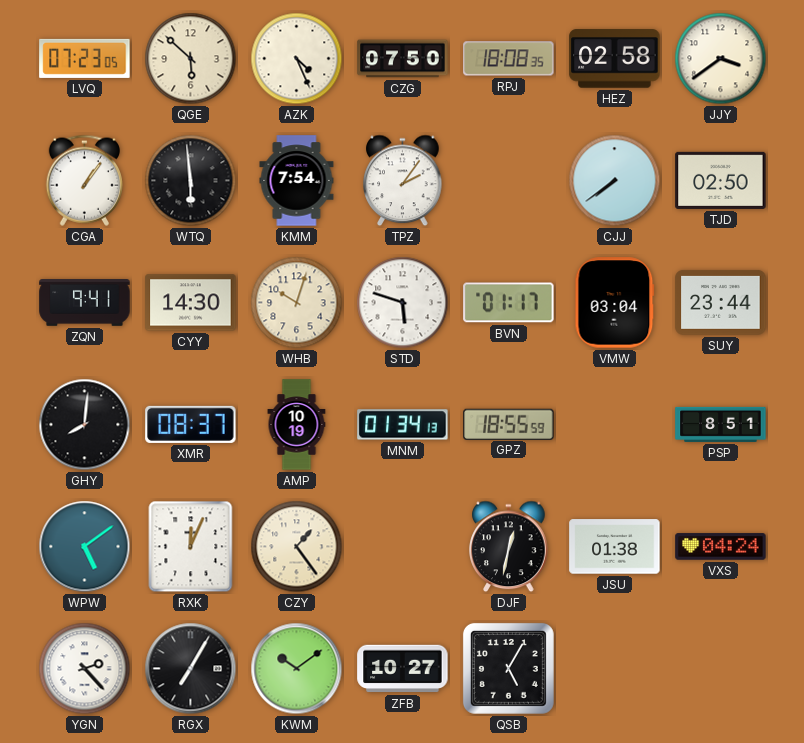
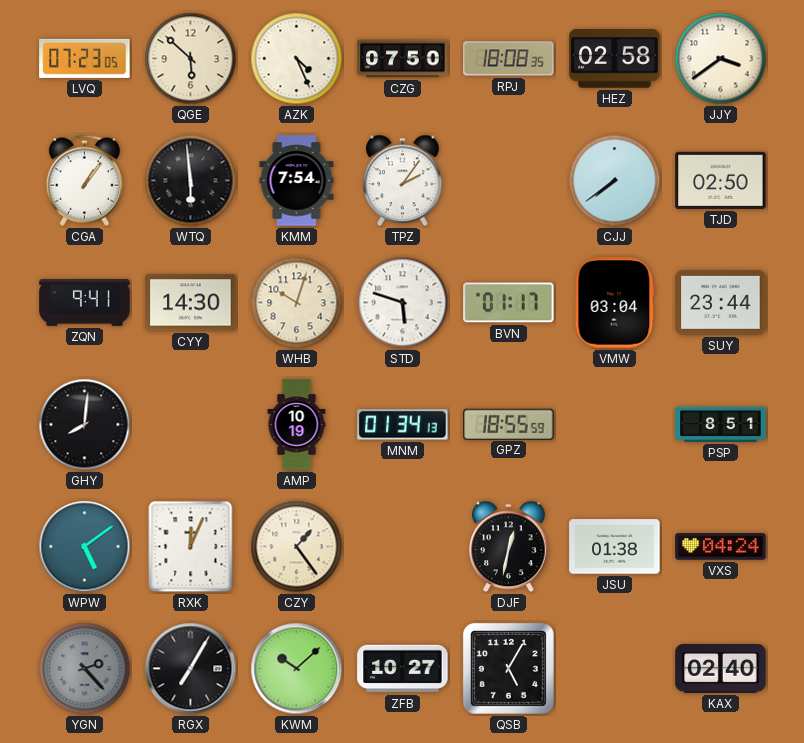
XMR: 08:37 -> none (191, 424)
YGN dial: white -> grey (85, 669)
KWM: 10:09 -> 10:08 (297, 669)
KAX: none -> 02:40 (721, 669)
